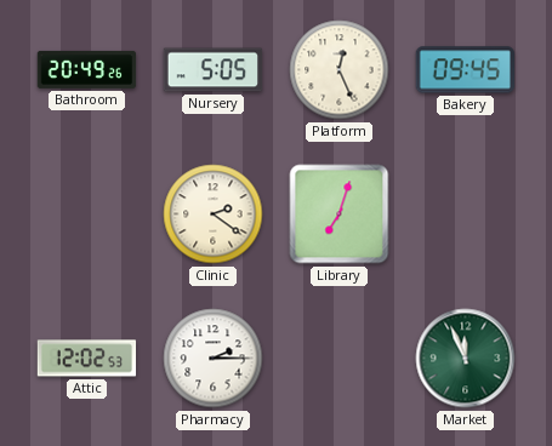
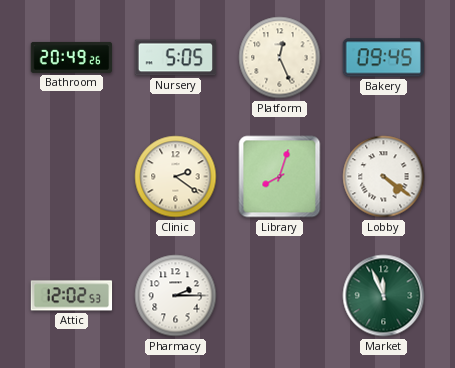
Library: 7:03 -> 8:03 (280, 177)
Lobby: none -> 4:21 (384, 177)
